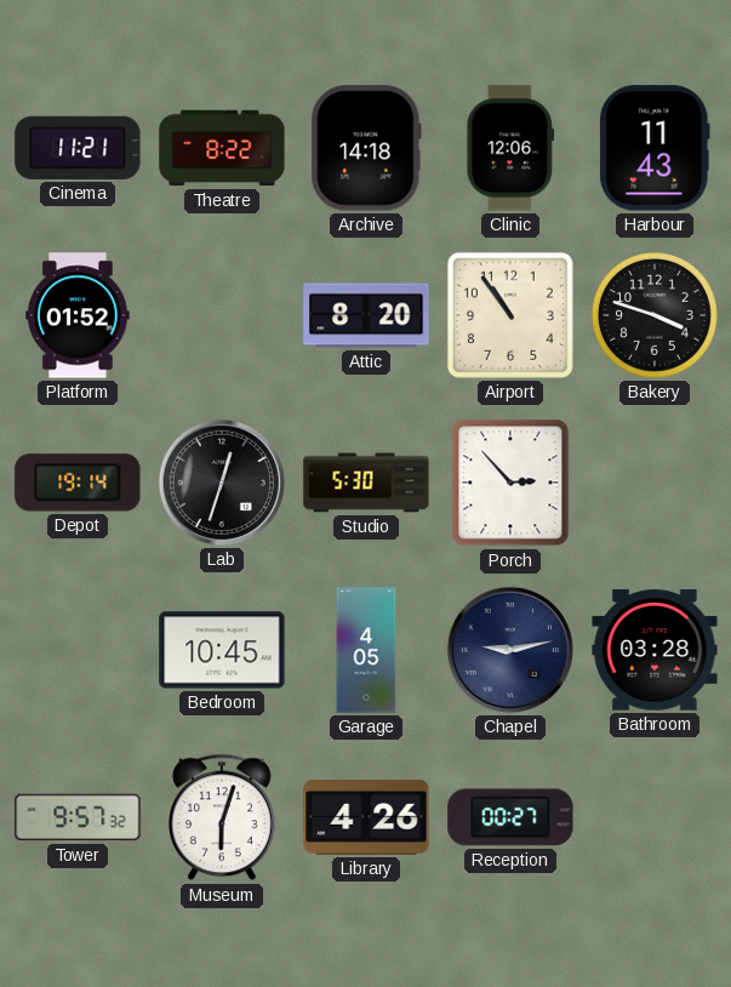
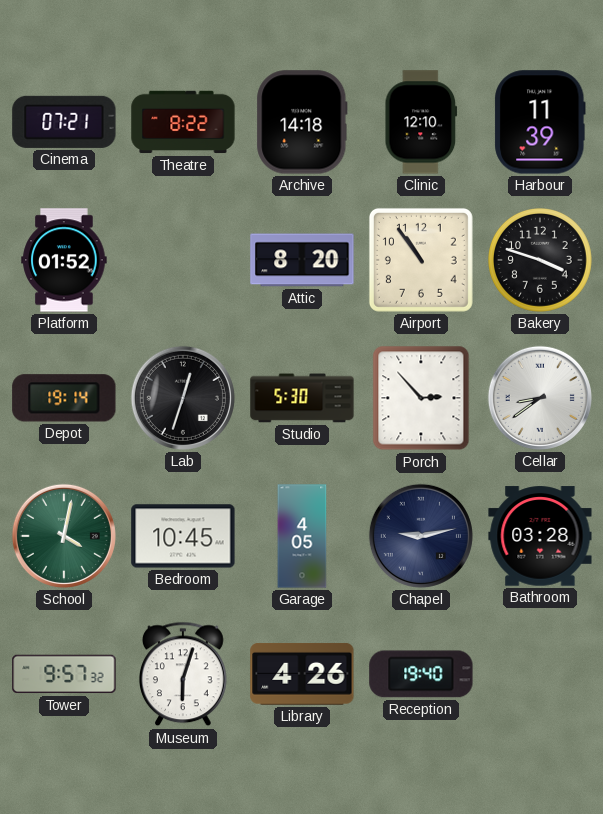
Cinema: 11:21 -> 07:21 (64, 122)
Clinic: 12:06 -> 12:10 (421, 122)
Harbour: 11:43 -> 11:39 (540, 122)
Cellar: none -> 8:39 (540, 398)
School: none -> 4:02 (64, 536)
Reception: 00:27 -> 19:40 (421, 674)
